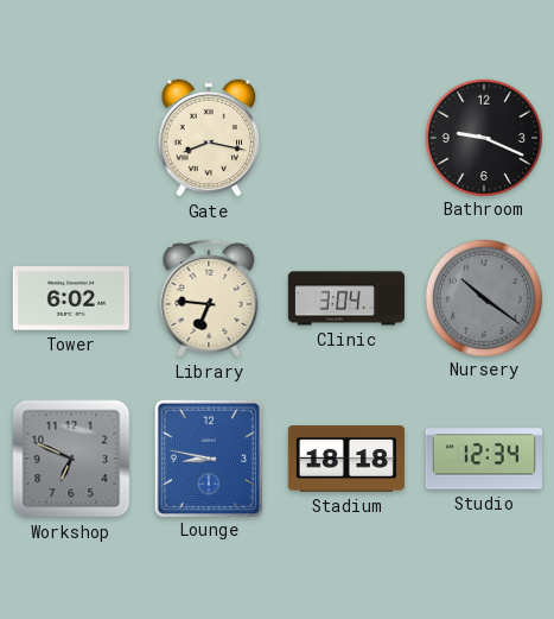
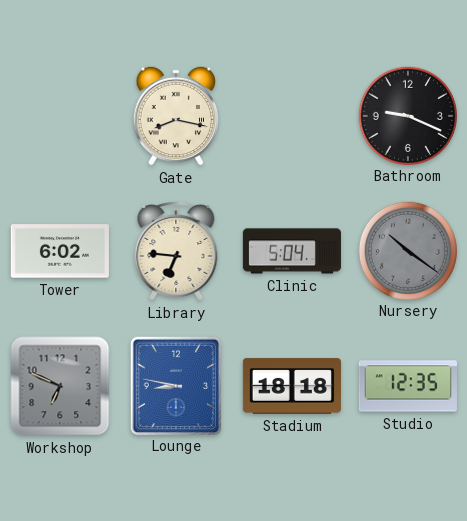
Clinic: 3:04 -> 5:04 (292, 251)
Studio: 12:34 -> 12:35 (408, 386)
